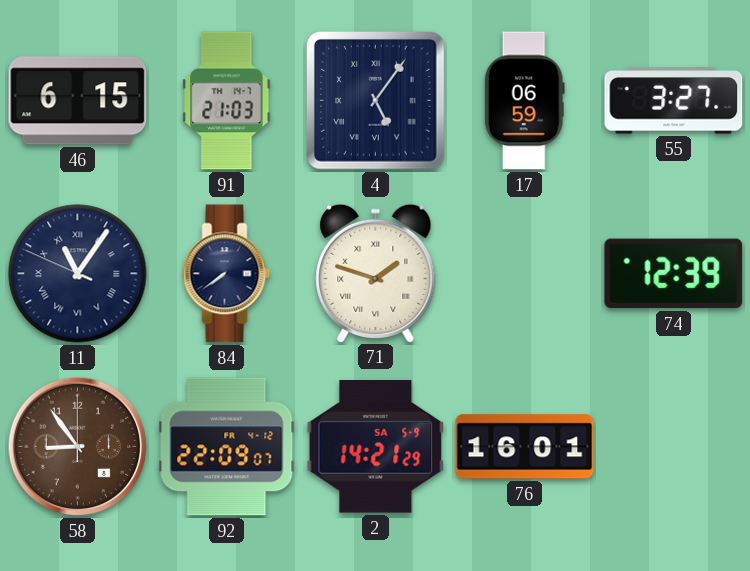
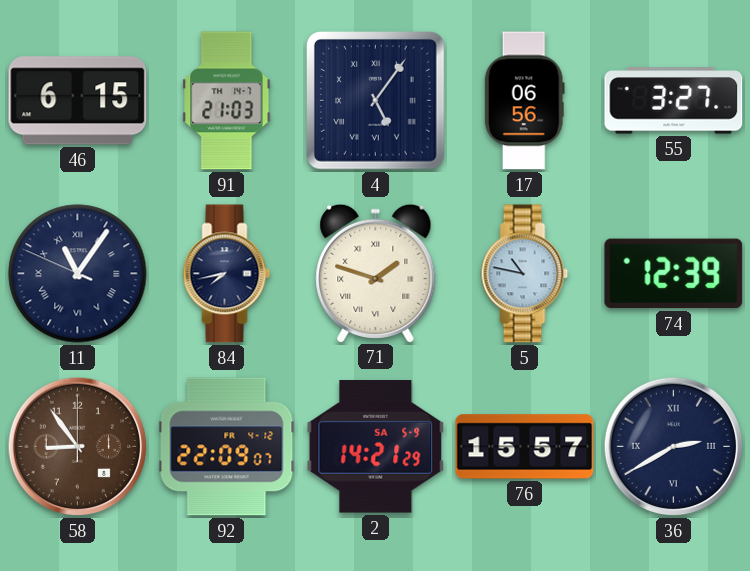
17: 06:59 -> 06:56 (524, 101)
84: 7:39 -> 7:43 (227, 274)
5: none -> 10:47 (525, 274)
76: 16:01 -> 15:57 (525, 447)
36: none -> 2:40 (674, 447)
